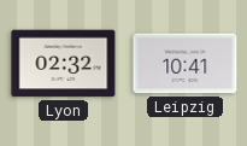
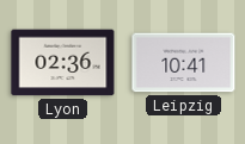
Lyon: 02:32 -> 02:36 (63, 63)
